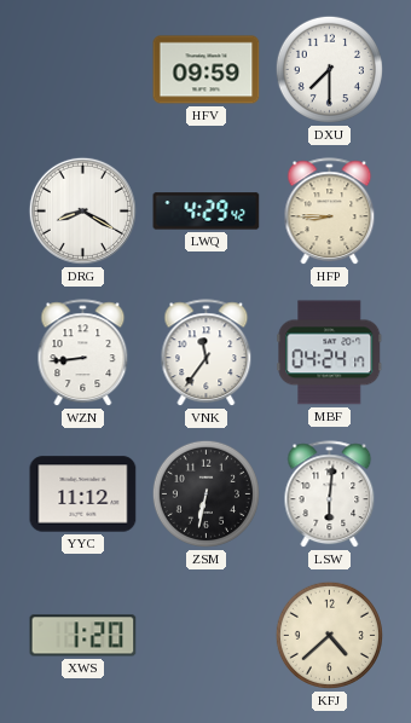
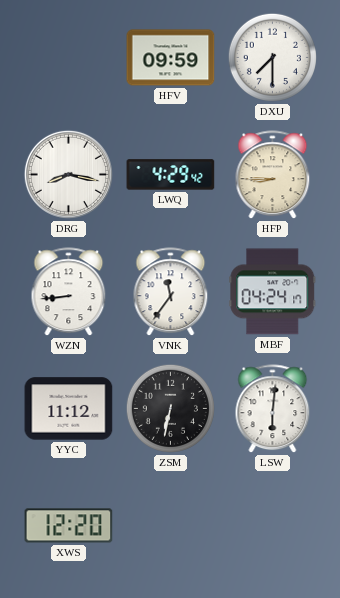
DRG: 8:20 -> 8:17 (68, 174)
XWS: 1:20 -> 12:20 (69, 526)
KFJ: 4:38 -> none (329, 635)
